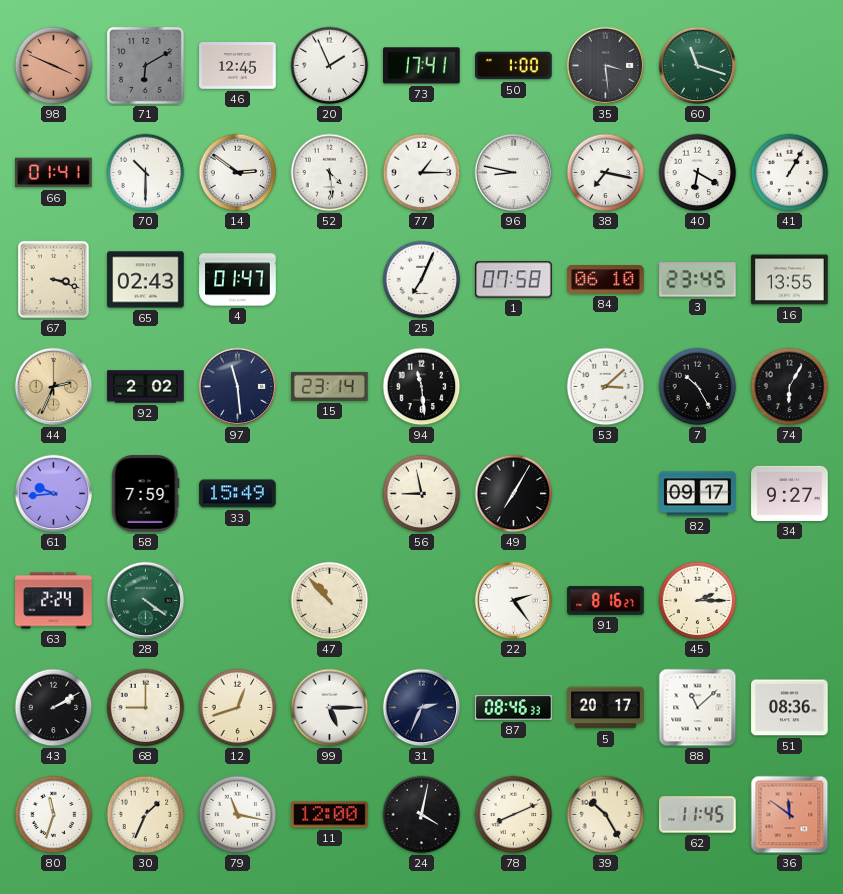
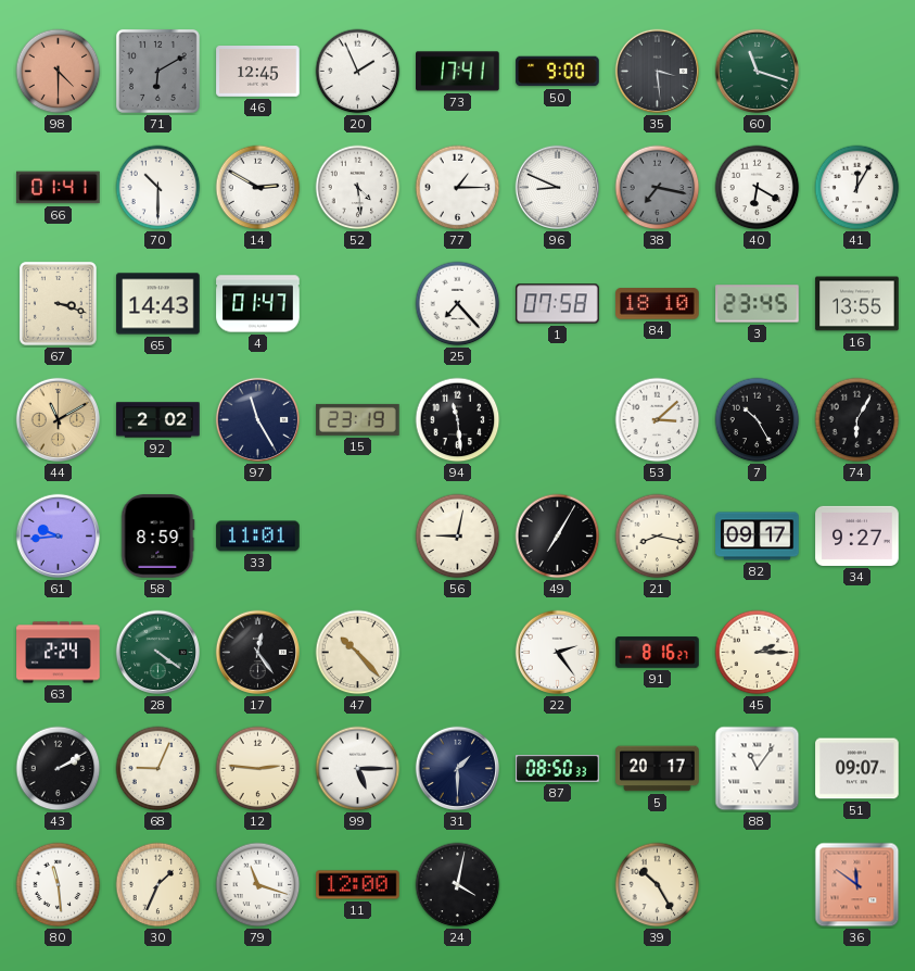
98: 3:49 -> 4:30 (59, 72)
50: 1:00 -> 9:00 (558, 72)
14: 2:51 -> 2:50 (258, 188)
96: 8:47 -> 8:49 (558, 188)
38 dial: white -> grey (658, 188)
41: 1:05 -> 12:05 (857, 188)
65: 02:43 -> 14:43 (158, 304)
25: 7:04 -> 7:23 (458, 304)
84: 06:10 -> 18:10 (658, 304)
44: 2:34 -> 11:10 (59, 420)
97: 11:29 -> 11:25 (258, 420)
15: 23:14 -> 23:19 (358, 419)
58: 7:59 -> 8:59 (158, 537)
33: 15:49 -> 11:01 (258, 537)
56: 8:58 -> 9:02 (458, 537)
21: none -> 8:17 (658, 537)
17: none -> 12:24 (258, 653)
47: 10:53 -> 10:23 (358, 653)
68: 9:00 -> 9:04 (158, 769)
12: 12:42 -> 2:46 (258, 769)
31: 2:34 -> 1:30 (458, 769)
87: 08:46 -> 08:50 (558, 769)
88: 11:08 -> 11:06 (758, 769)
51: 08:36 -> 09:07 (857, 769)
80: 11:33 -> 11:29 (59, 885)
79: 11:17 -> 11:18 (258, 885)
78: 8:11 -> none (514, 815)
62: 11:45 -> none (698, 815)
